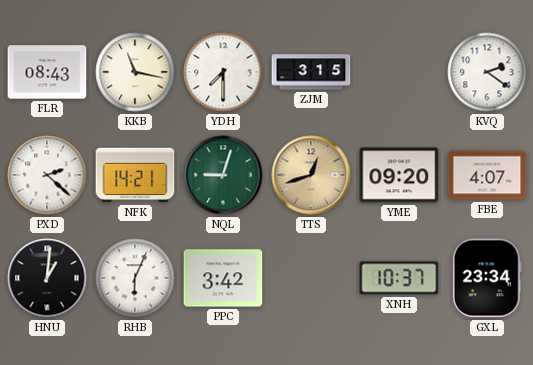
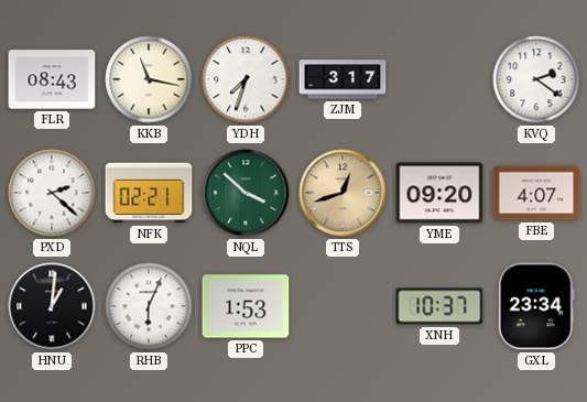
YDH: 7:30 -> 7:33 (246, 79)
ZJM: 3:15 -> 3:17 (343, 79)
NFK: 14:21 -> 02:21 (149, 193)
NQL: 9:03 -> 3:52 (246, 193)
PPC: 3:42 -> 1:53 (246, 306)
